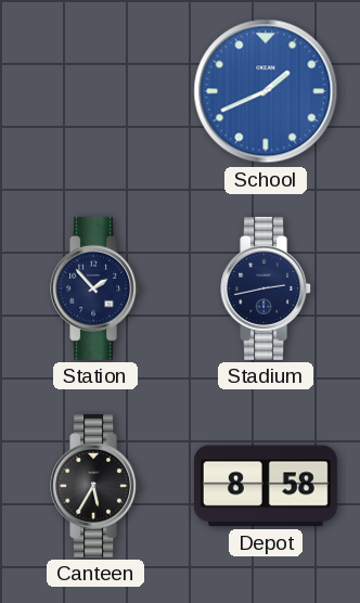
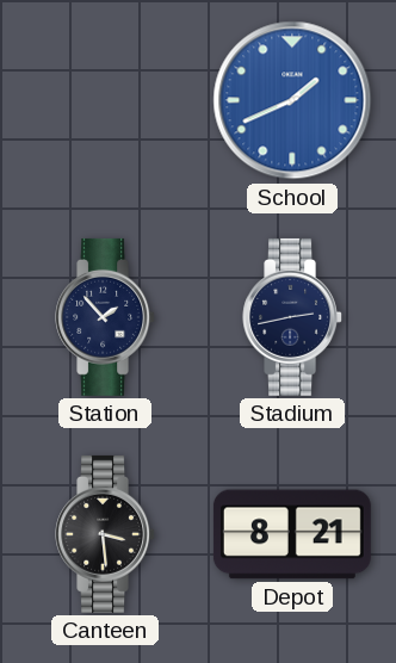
Canteen: 5:35 -> 3:29 (106, 534)
Depot: 8:58 -> 8:21 (292, 534)
